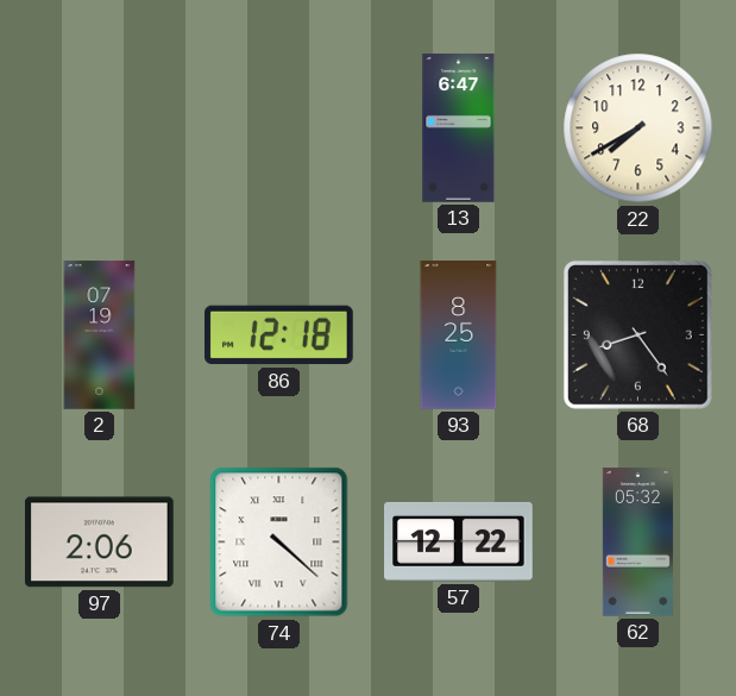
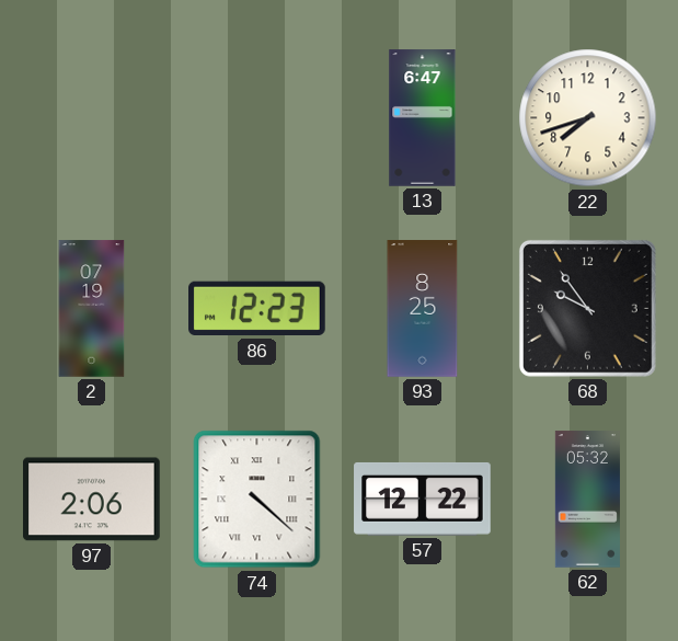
22: 7:40 -> 7:42 (588, 118)
86: 12:18 -> 12:23 (257, 309)
68: 8:24 -> 9:54 (587, 308)
